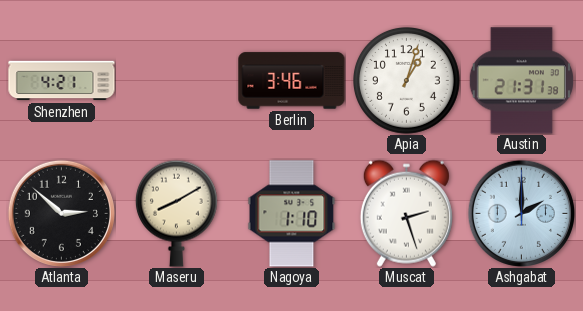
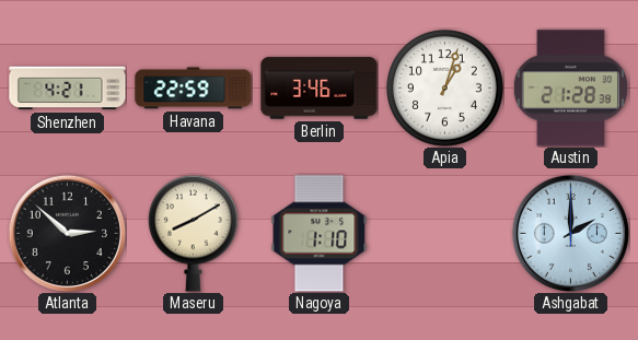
Havana: none -> 22:59 (194, 89)
Austin: 21:31 -> 21:28 (570, 89)
Muscat: 2:27 -> none (406, 213)
